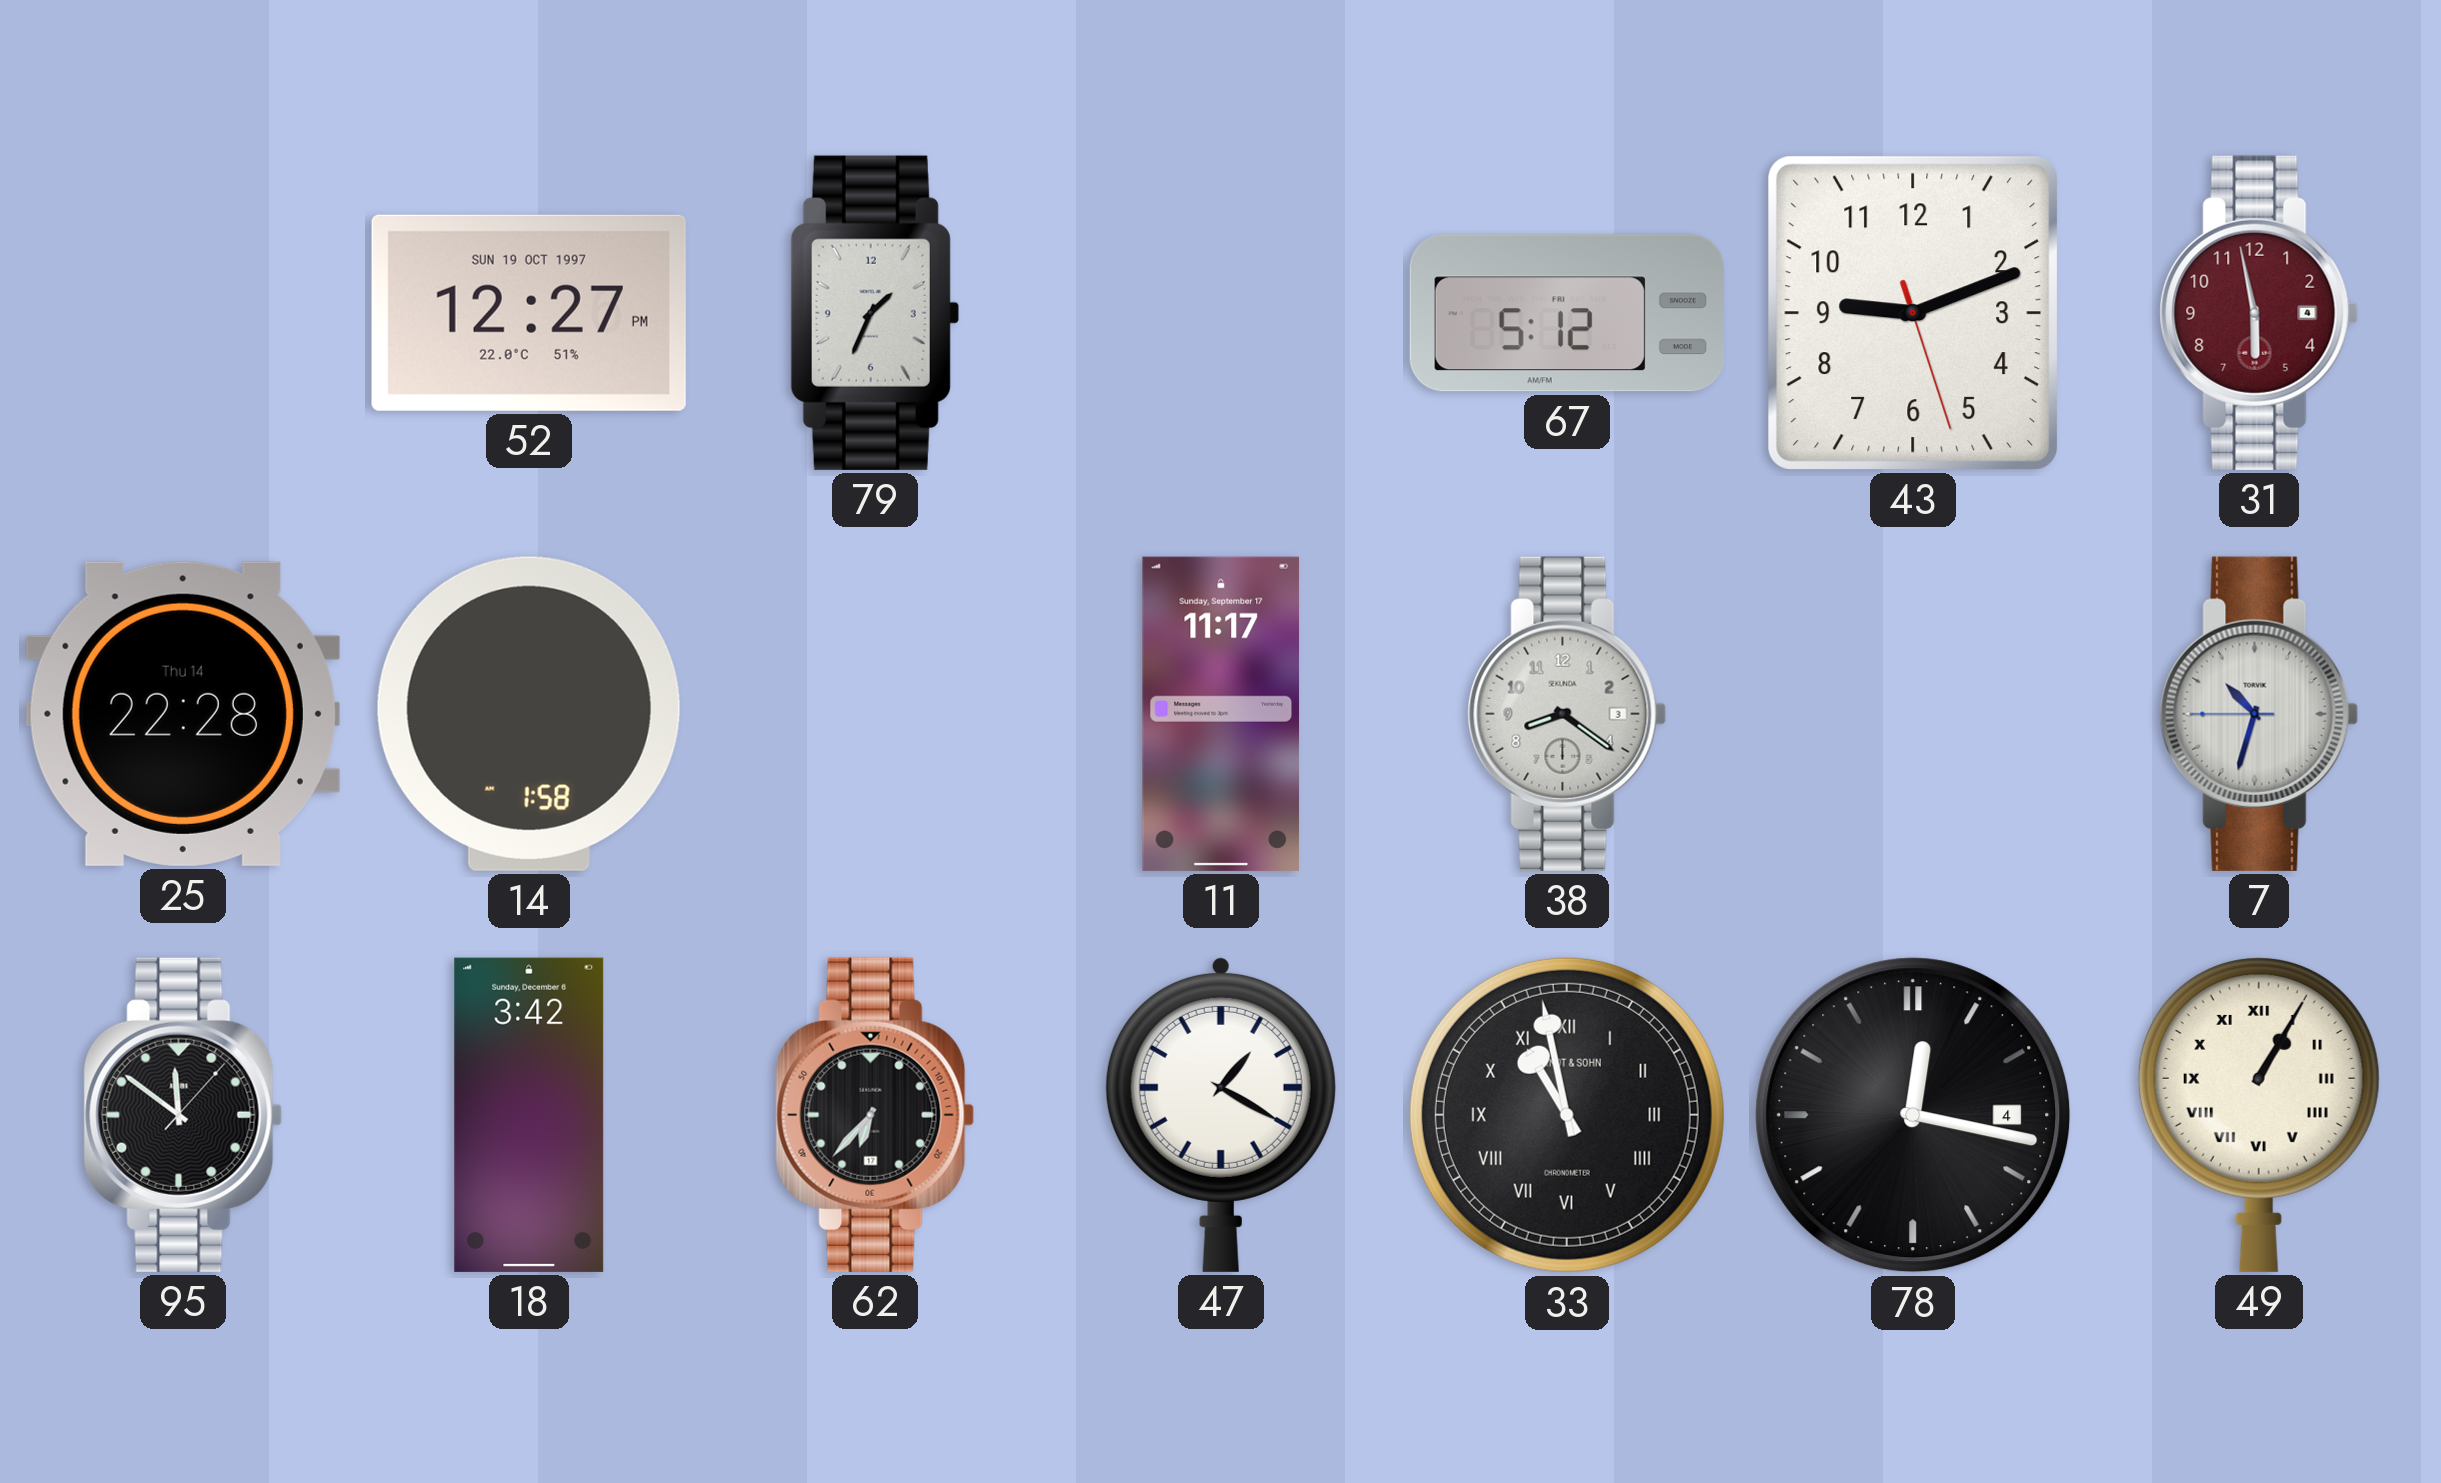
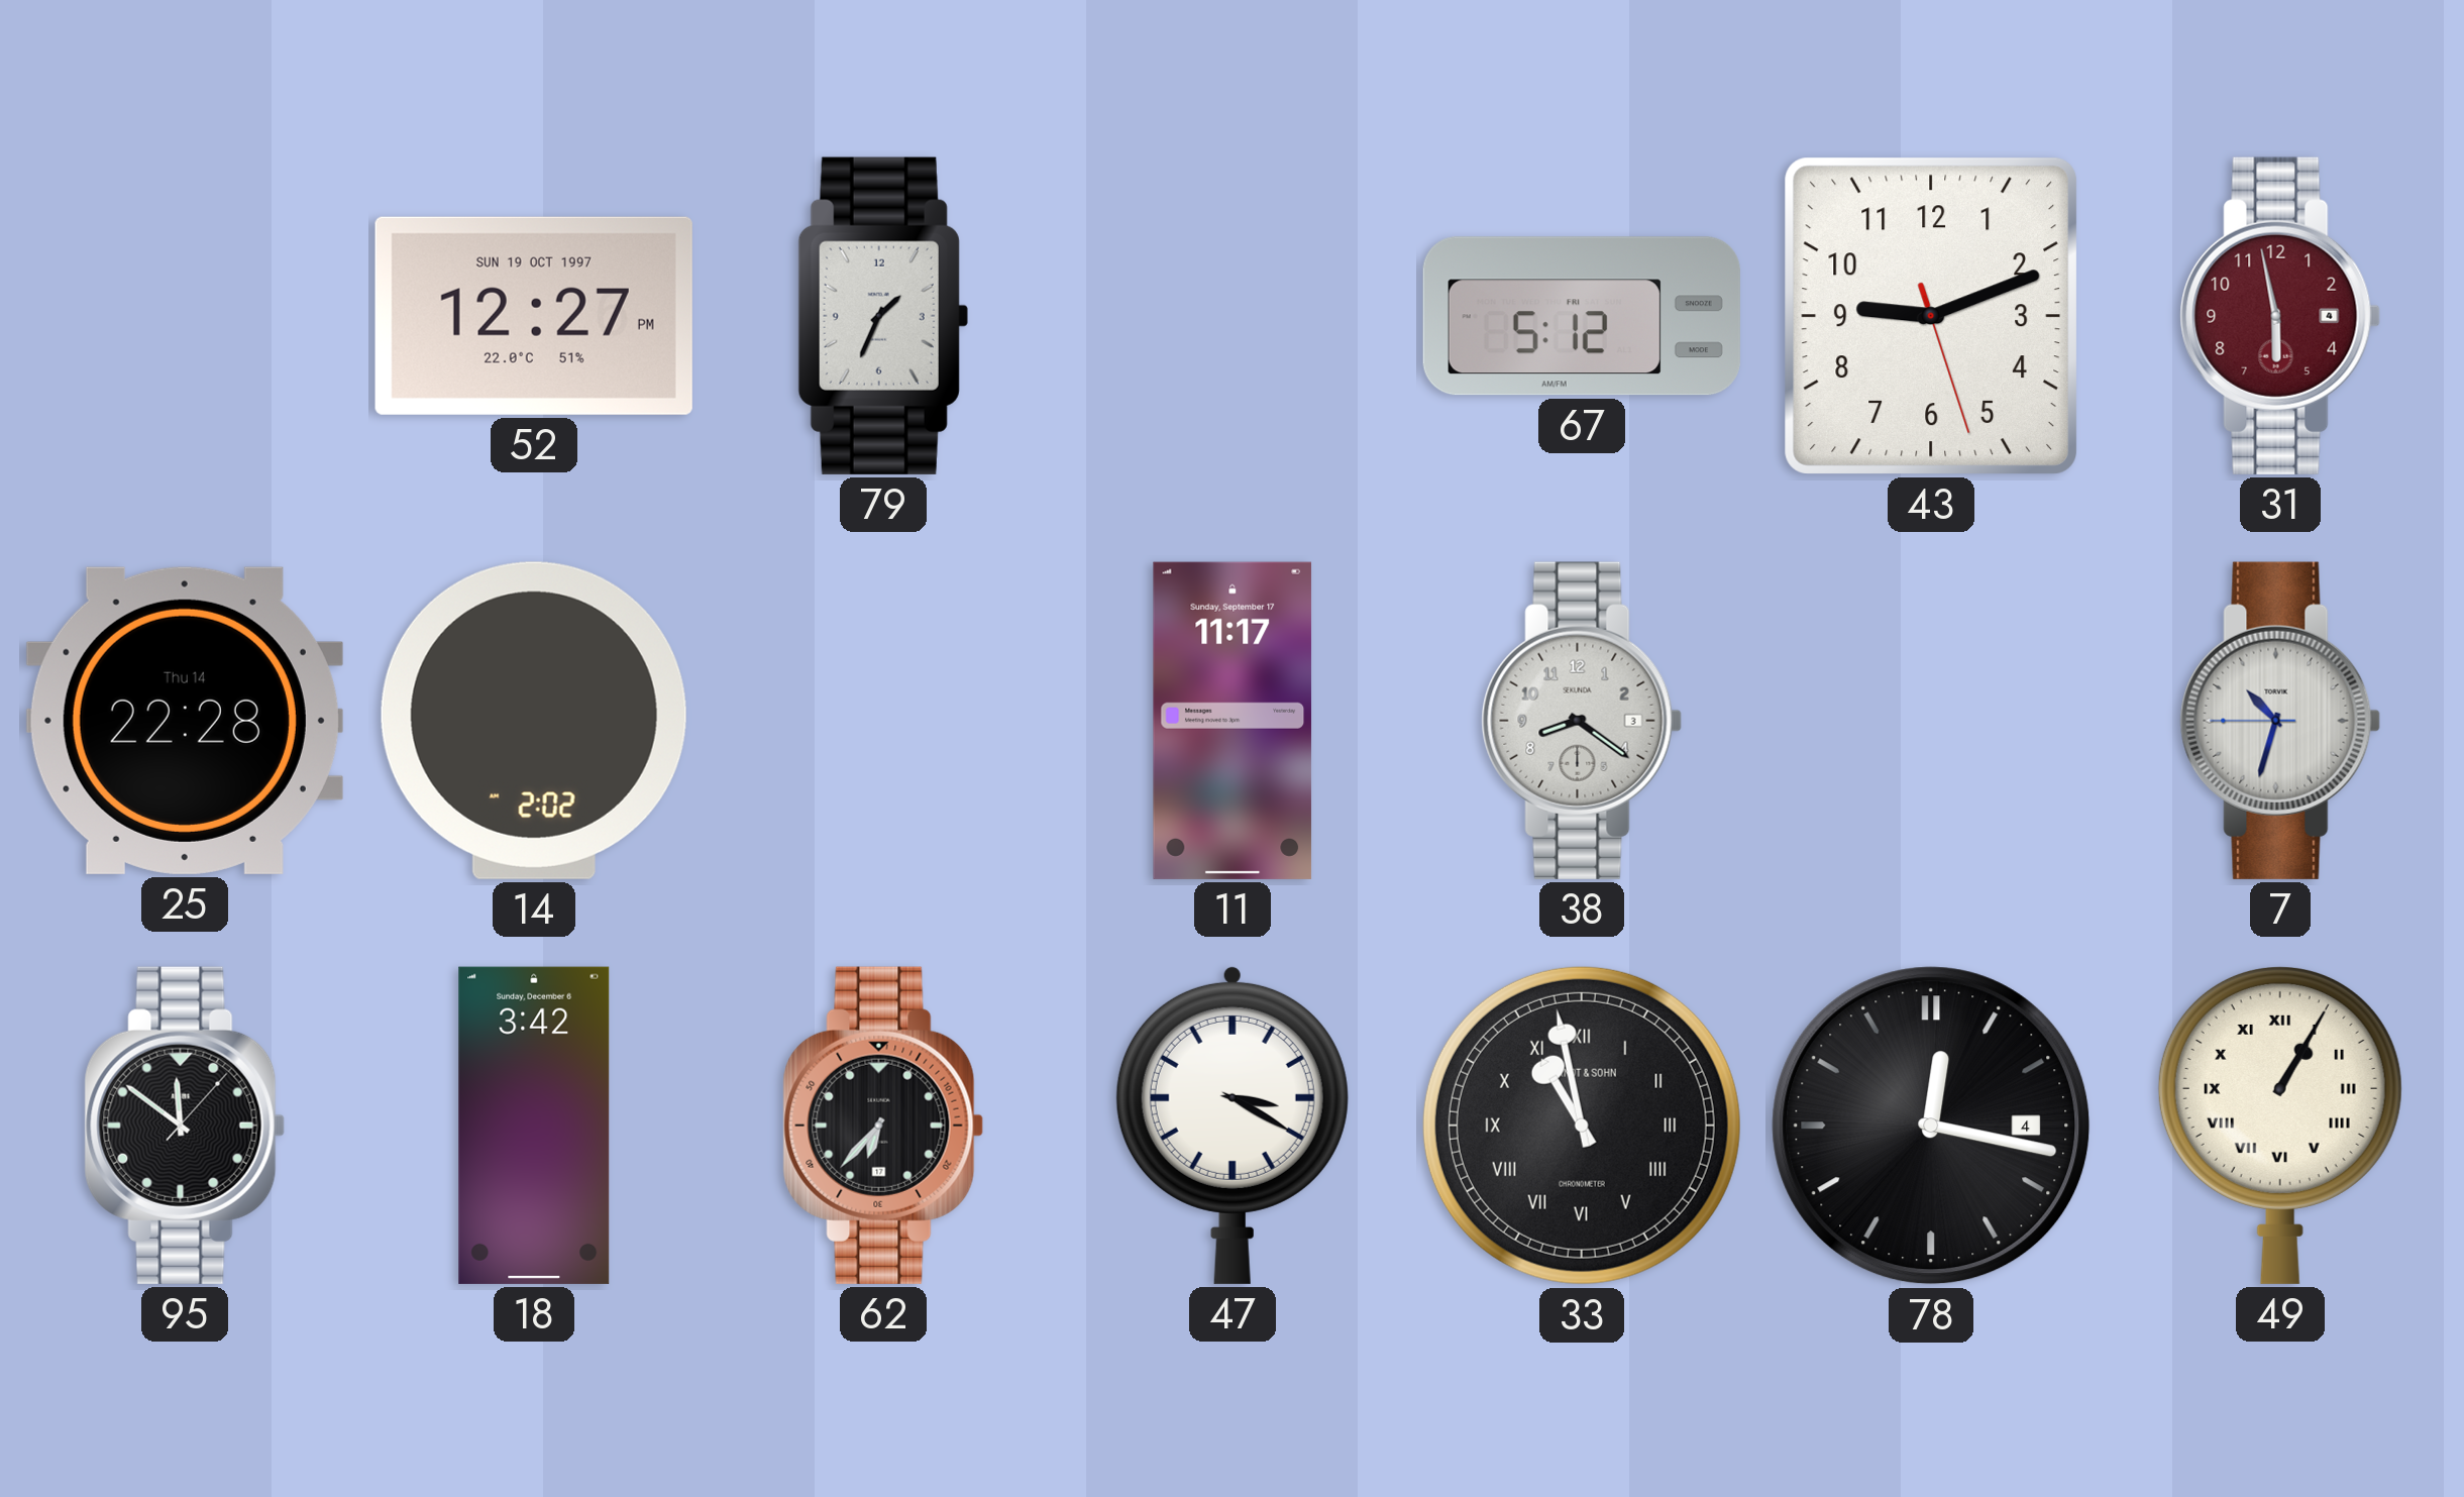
14: 1:58 -> 2:02 (534, 721)
47: 1:20 -> 3:20 (1233, 1125)
